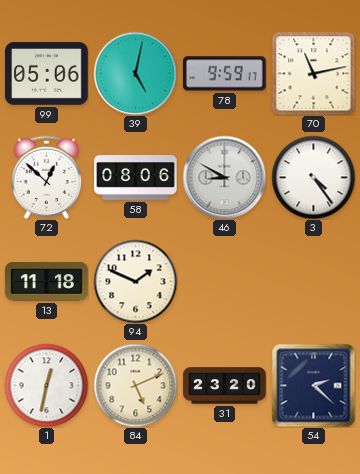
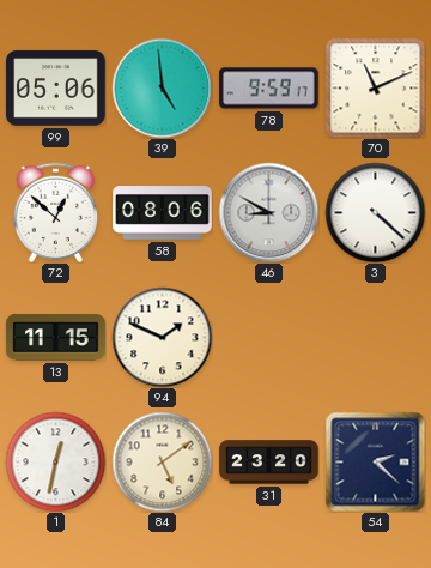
39: 5:02 -> 4:59 (162, 87)
70: 11:13 -> 11:11 (375, 87)
3: 4:24 -> 4:22 (375, 212)
13: 11:18 -> 11:15 (56, 338)
84: 5:11 -> 5:09 (162, 461)
